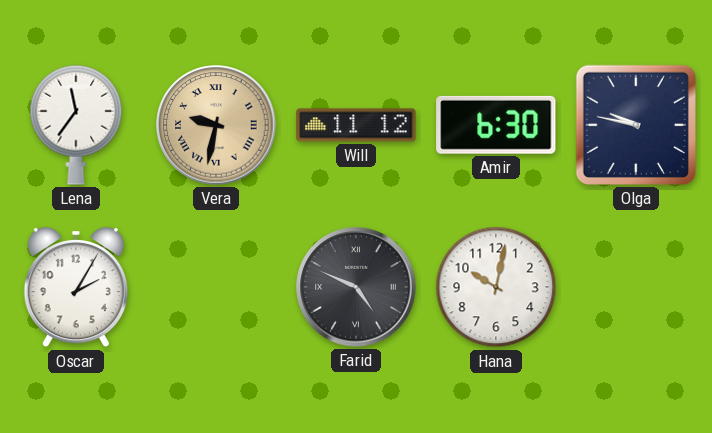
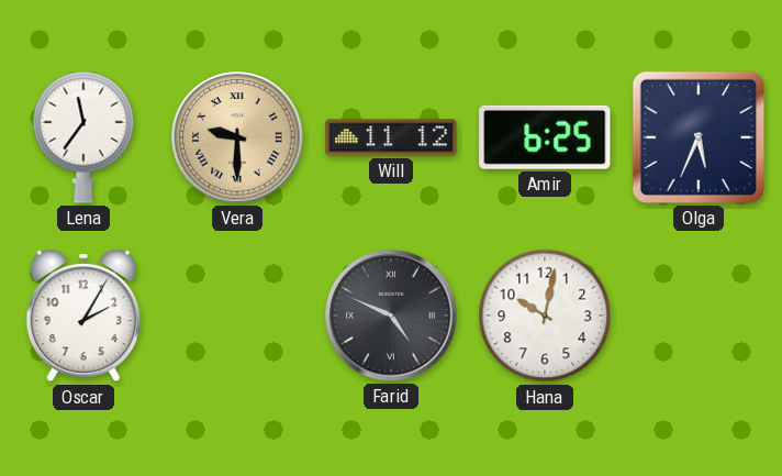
Vera: 9:32 -> 9:30 (237, 137)
Amir: 6:30 -> 6:25 (545, 137)
Olga: 9:47 -> 5:34 (699, 137)
